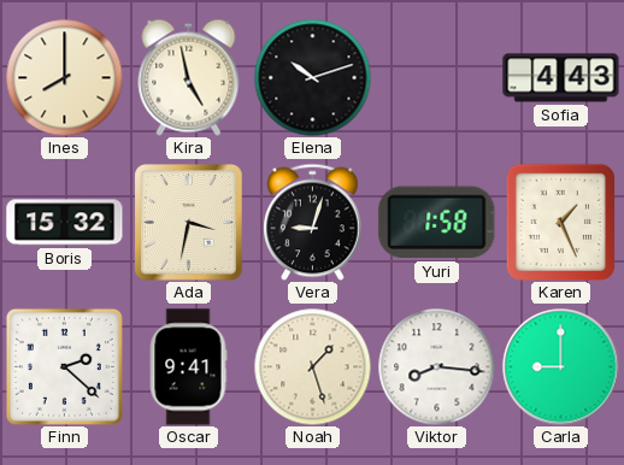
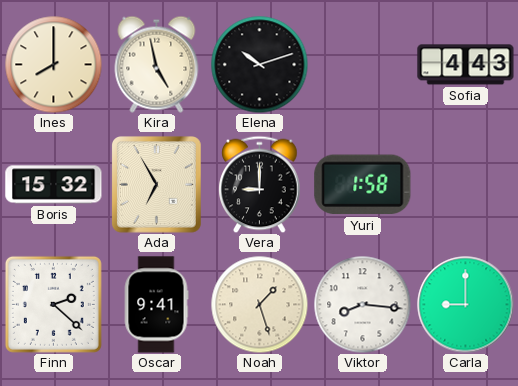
Ada: 3:32 -> 6:55 (157, 185)
Vera: 9:03 -> 9:00 (260, 184)
Karen: 1:26 -> none (560, 222)
